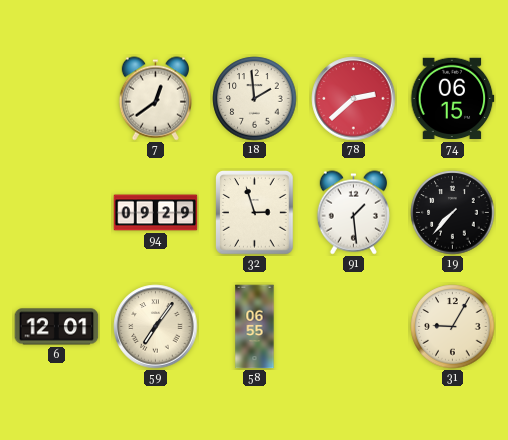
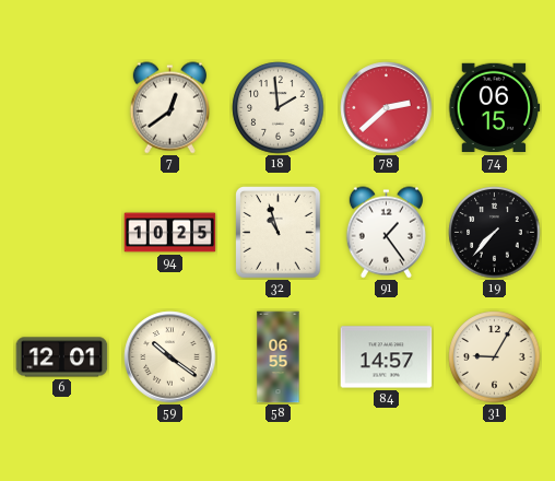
94: 09:29 -> 10:25 (170, 233)
32: 2:57 -> 10:57 (279, 233)
91: 1:29 -> 1:24 (386, 233)
59: 7:06 -> 10:21 (170, 357)
84: none -> 14:57 (387, 357)
